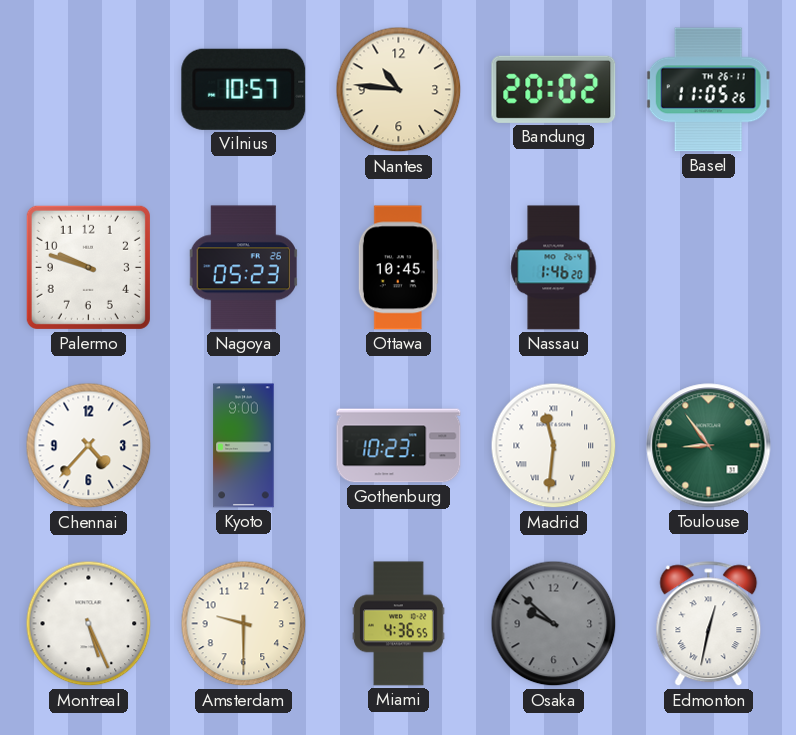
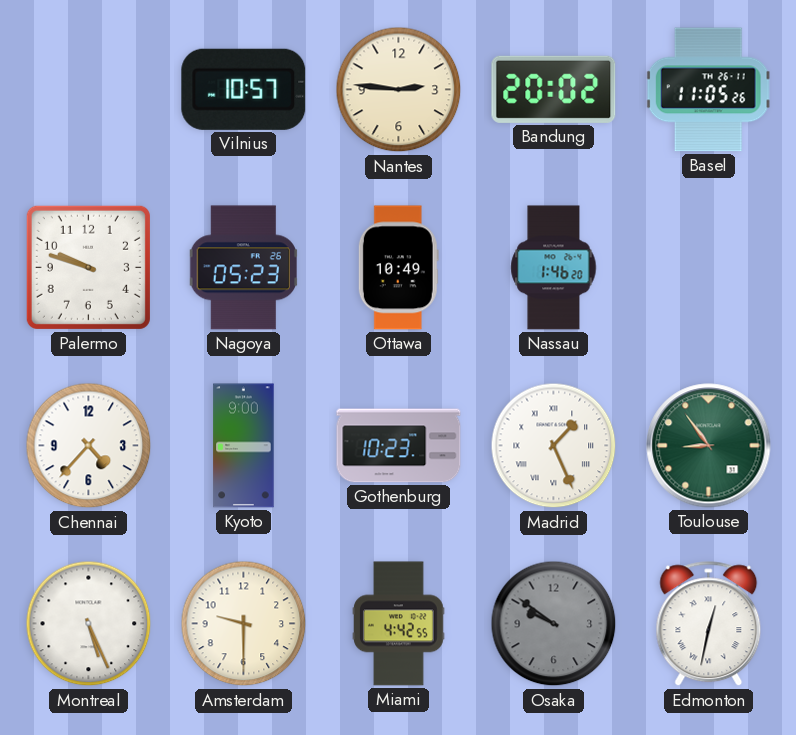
Nantes: 10:46 -> 2:46 (399, 90)
Ottawa: 10:45 -> 10:49 (398, 268)
Madrid: 11:31 -> 1:26 (554, 446)
Miami: 4:36 -> 4:42 (399, 624)
Osaka: 9:52 -> 9:51 (554, 624)
